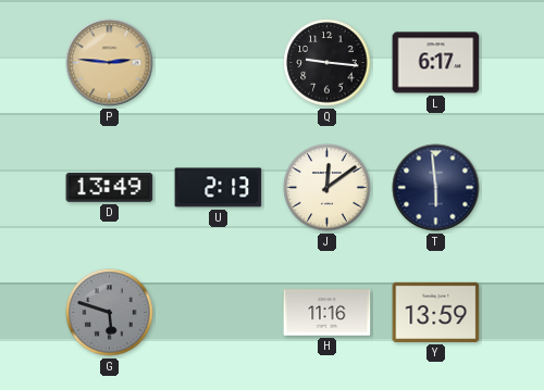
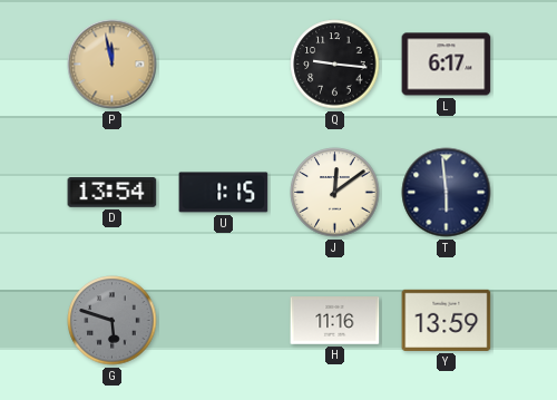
P: 2:46 -> 11:58 (113, 65)
D: 13:49 -> 13:54 (113, 192)
U: 2:13 -> 1:15 (224, 193)
